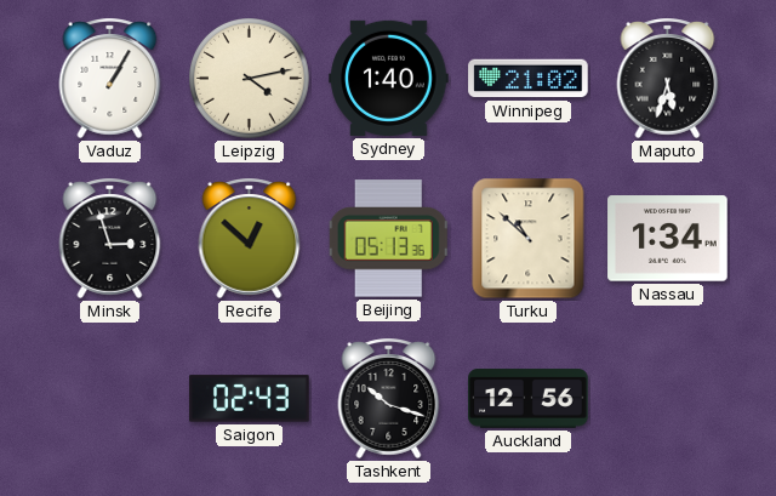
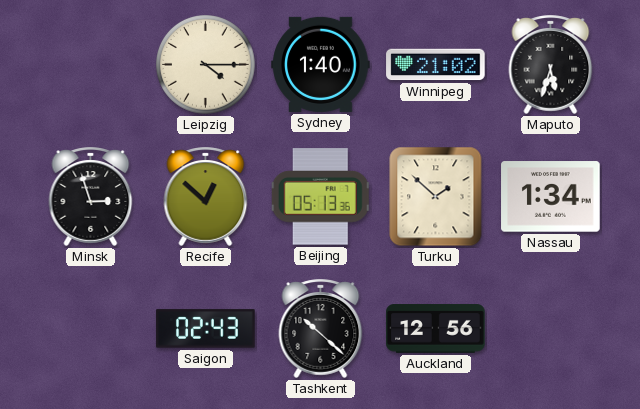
Vaduz: 1:05 -> none (110, 78)
Leipzig: 4:13 -> 4:15 (206, 65)
Turku: 10:52 -> 1:52 (436, 197)
Tashkent: 10:18 -> 10:22 (321, 328)
